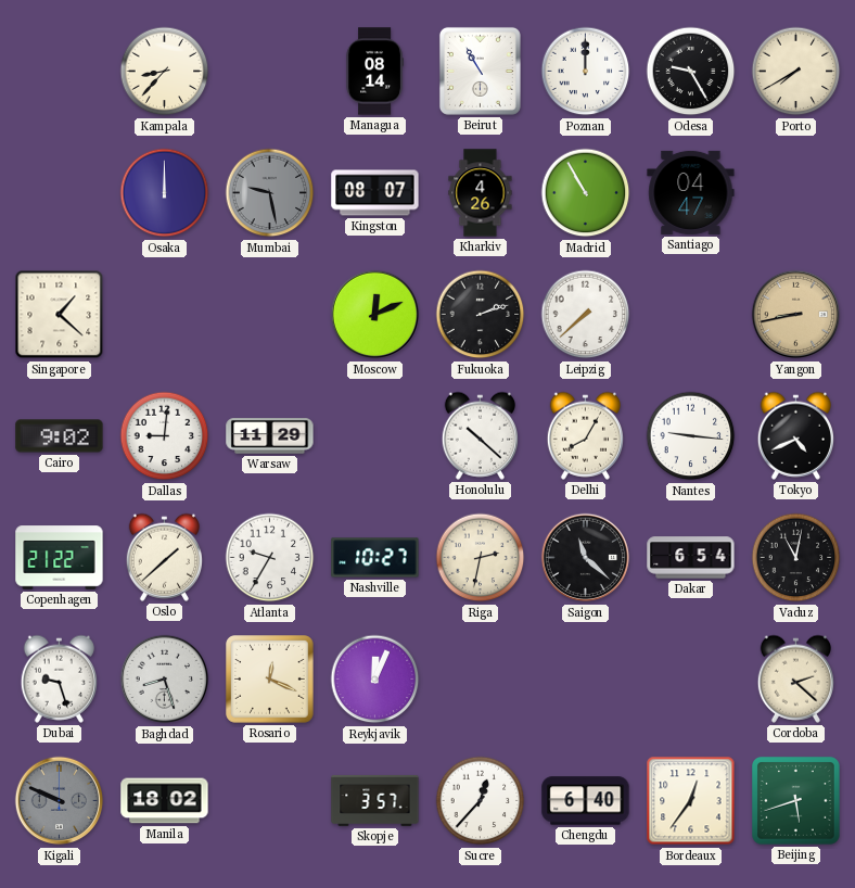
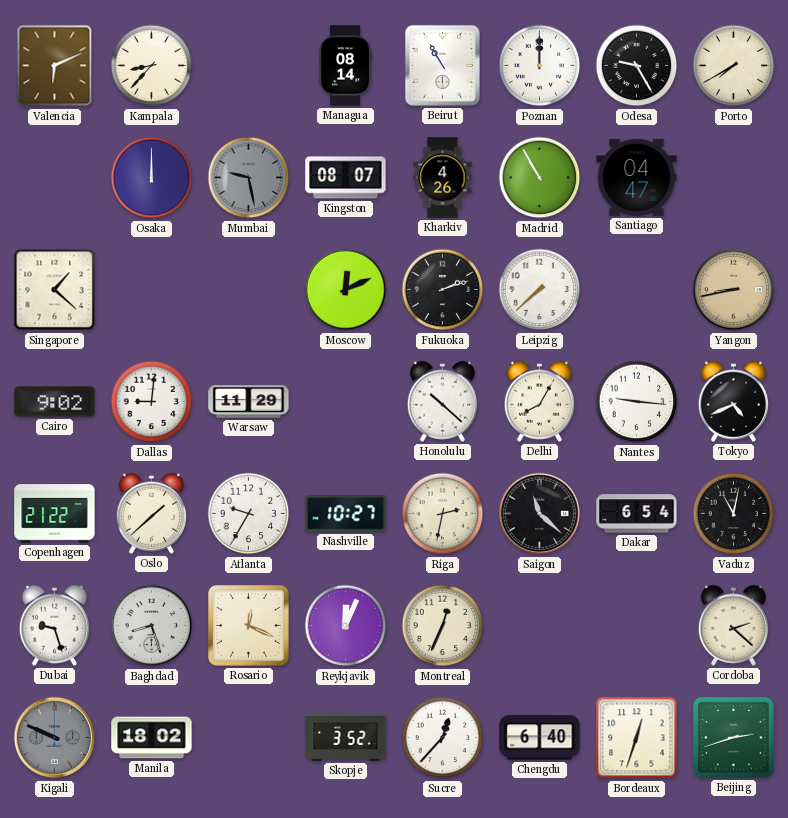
Valencia: none -> 6:11 (55, 66)
Montreal: none -> 12:34 (443, 626)
Skopje: 3:57 -> 3:52 (346, 737)
Bordeaux: 12:36 -> 12:33 (637, 738)
Beijing: 5:42 -> 2:42 (734, 738)
